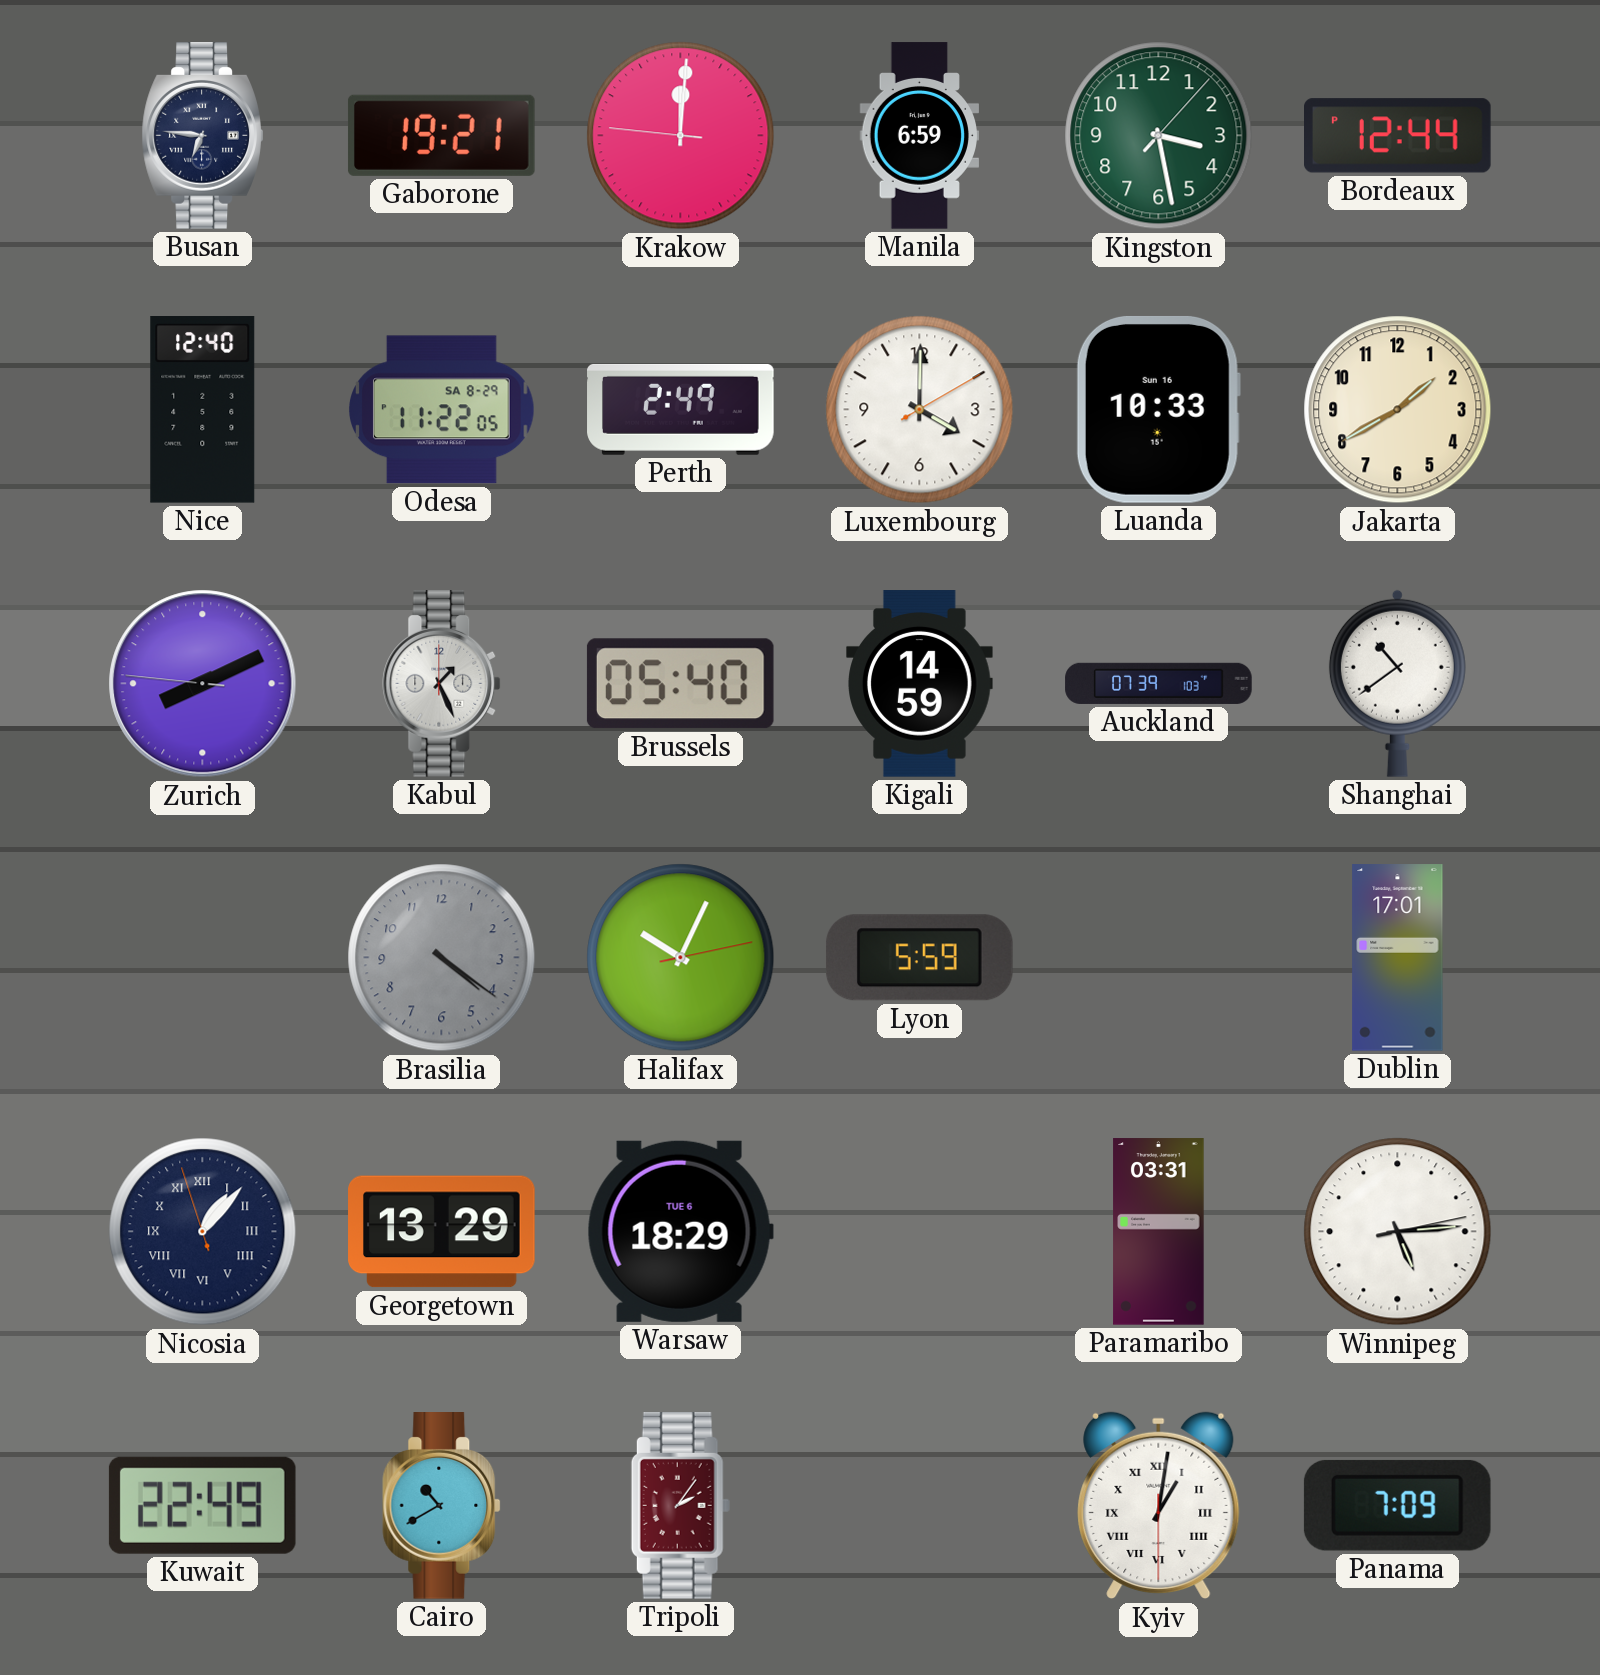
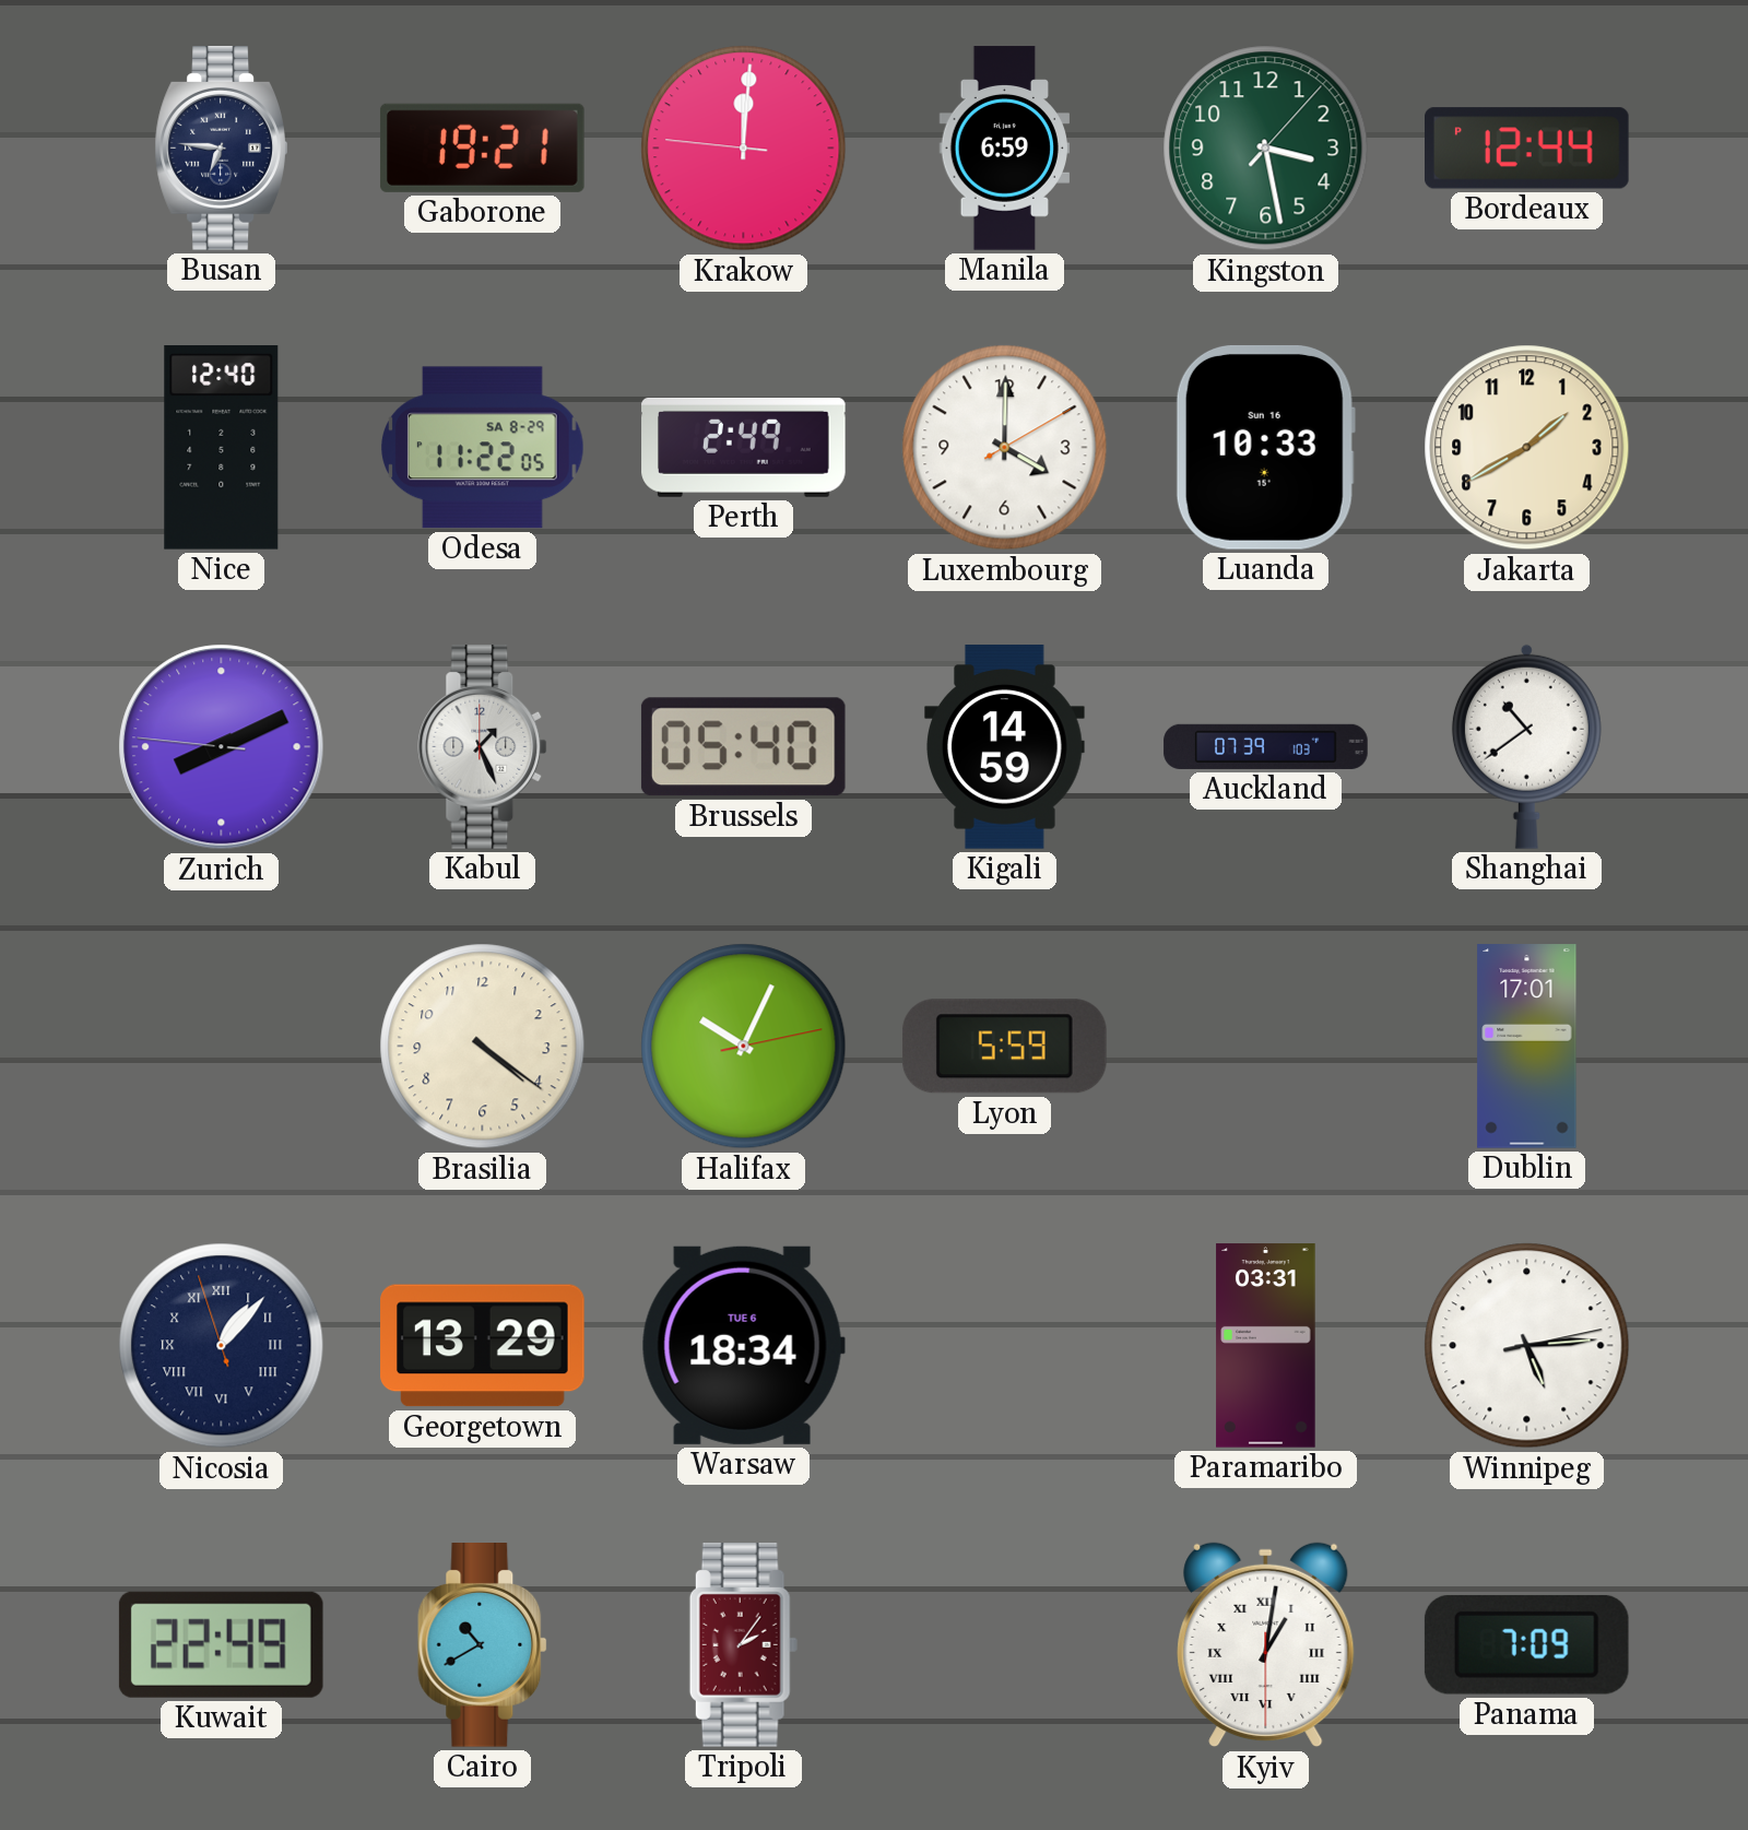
Brasilia dial: grey -> cream (483, 1047)
Warsaw: 18:29 -> 18:34 (743, 1345)
